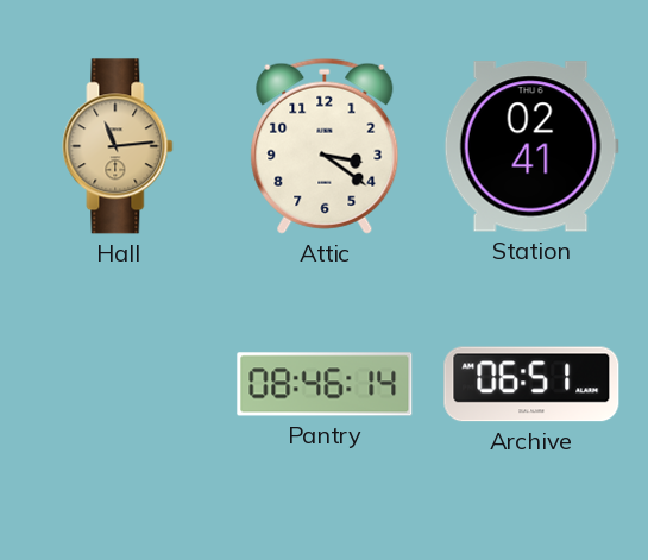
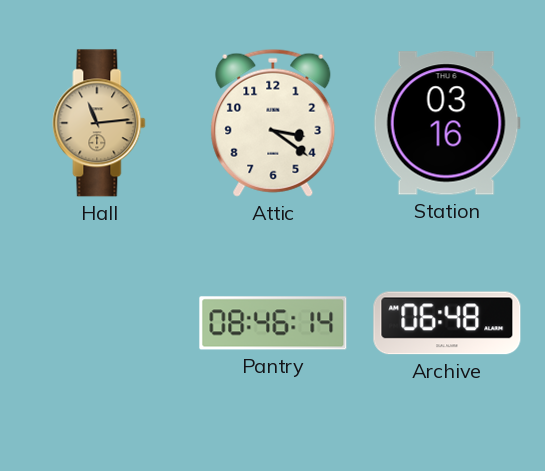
Station: 02:41 -> 03:16 (447, 123)
Archive: 06:51 -> 06:48 (447, 323)
